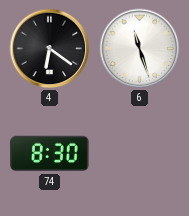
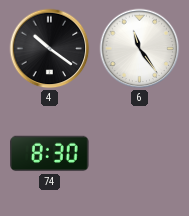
4: 6:21 -> 10:21 (50, 49)
6: 11:27 -> 11:24 (140, 49)
